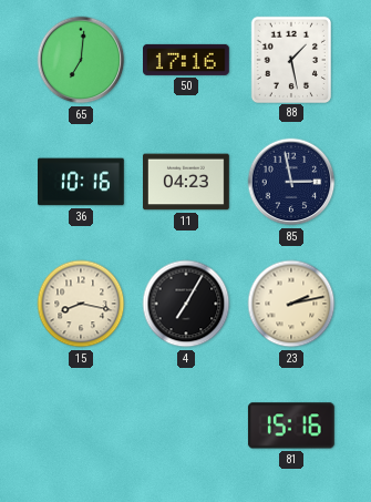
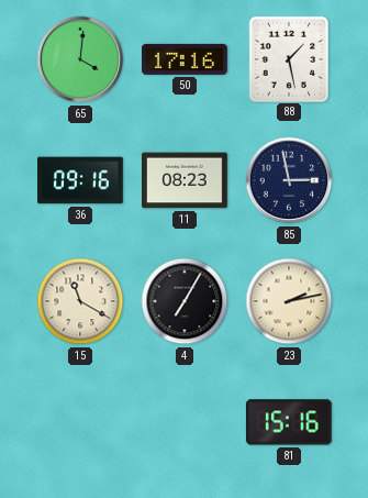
65: 7:01 -> 4:01 (80, 59)
36: 10:16 -> 09:16 (81, 180)
11: 04:23 -> 08:23 (186, 180)
15: 8:17 -> 11:20 (80, 301)
